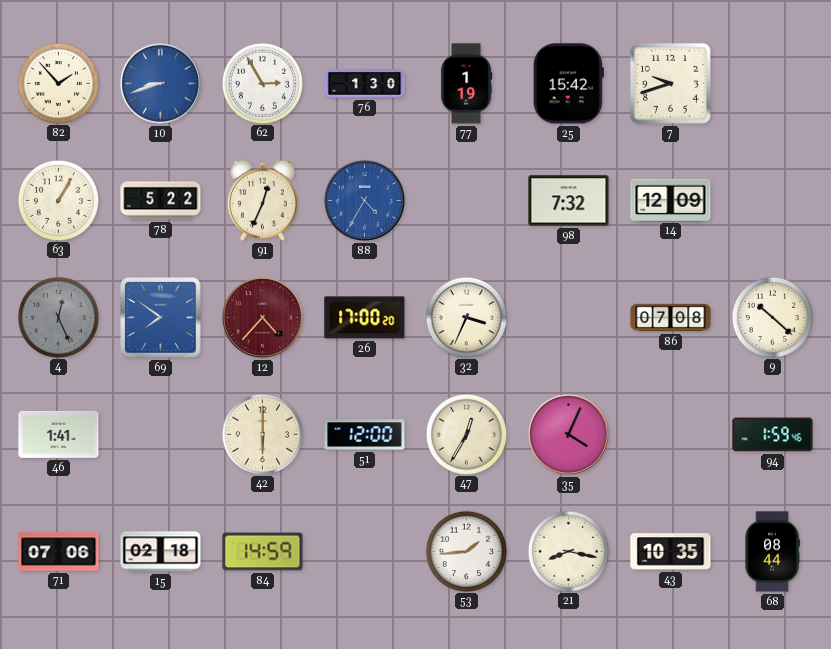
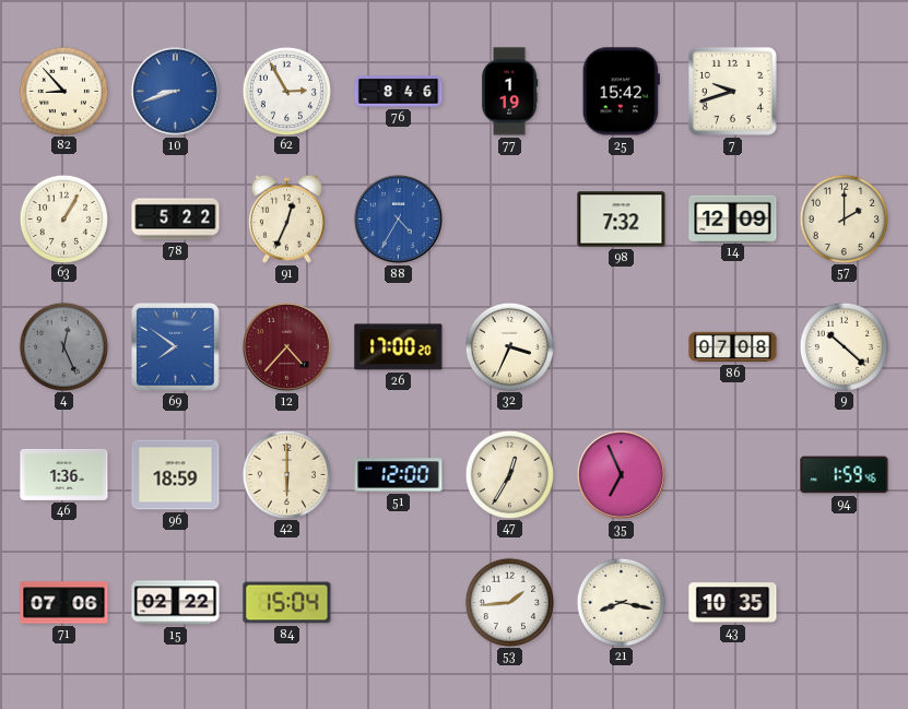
82: 1:53 -> 8:53 (63, 91)
76: 1:30 -> 8:46 (399, 92)
57: none -> 2:00 (844, 218)
46: 1:41 -> 1:36 (64, 474)
96: none -> 18:59 (176, 475)
35: 4:04 -> 6:56 (621, 474)
15: 02:18 -> 02:22 (176, 603)
84: 14:59 -> 15:04 (287, 603)
68: 08:44 -> none (772, 552)
